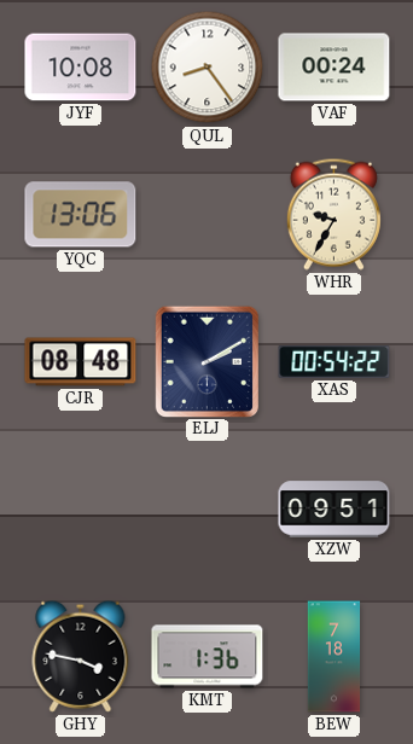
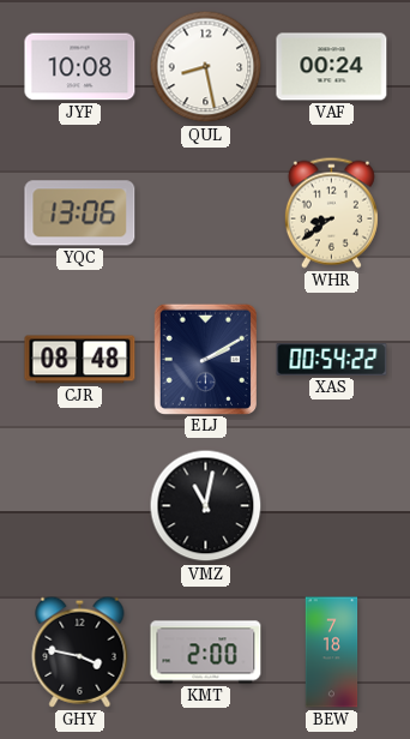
QUL: 8:24 -> 8:28 (206, 67)
WHR: 9:35 -> 8:39 (331, 212)
VMZ: none -> 11:02 (206, 506)
XZW: 09:51 -> none (335, 510)
KMT: 1:36 -> 2:00 (206, 653)
